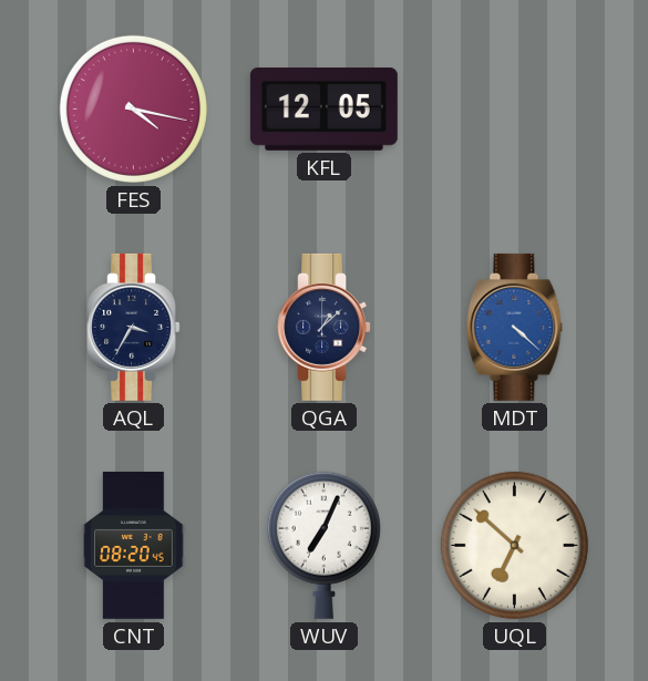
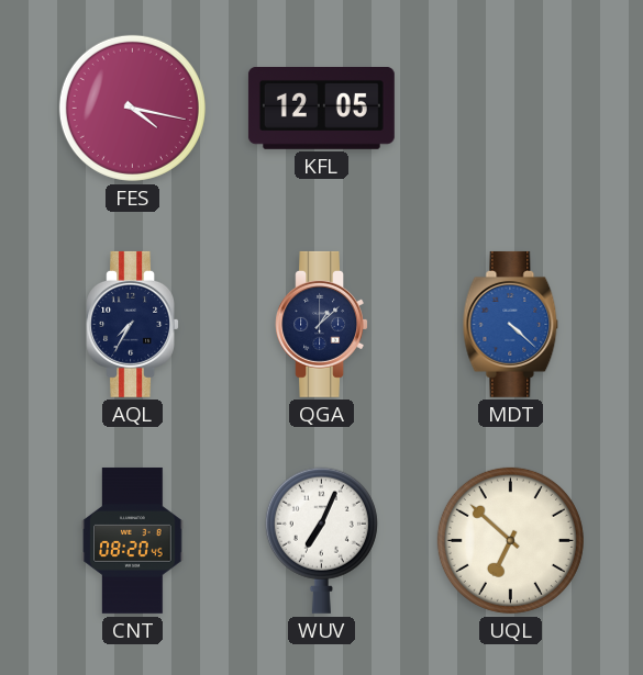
AQL: 3:35 -> 7:35 (132, 324)
